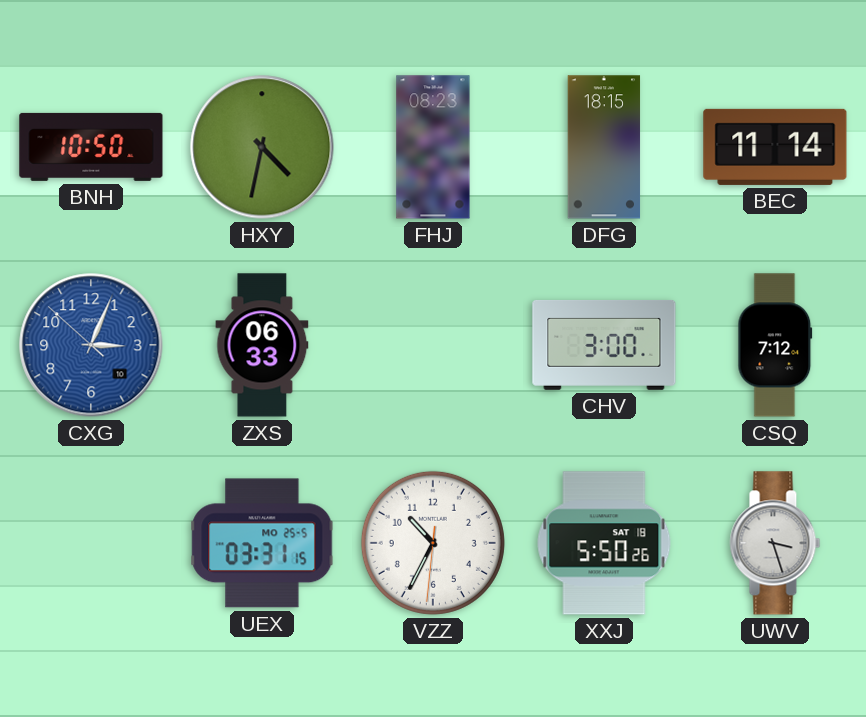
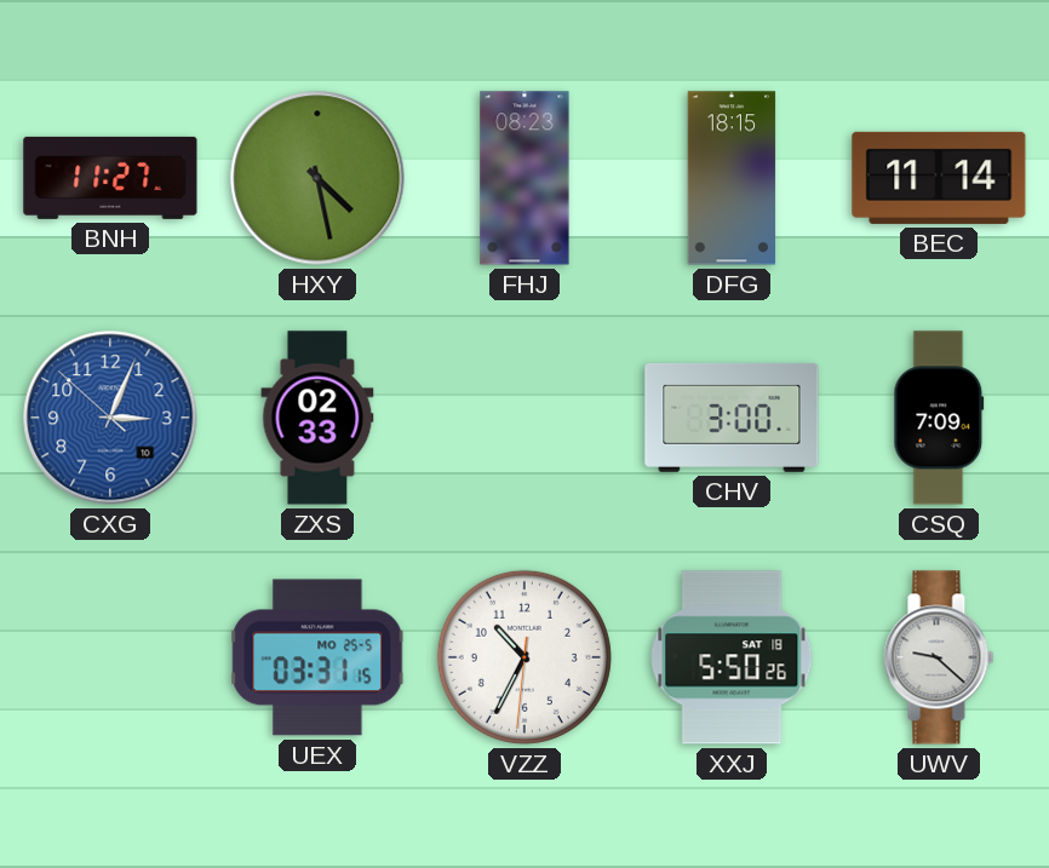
BNH: 10:50 -> 11:27 (110, 178)
HXY: 4:32 -> 4:28 (317, 178)
ZXS: 06:33 -> 02:33 (317, 418)
CSQ: 7:12 -> 7:09 (939, 418)
UWV: 3:27 -> 9:22 (939, 657)
